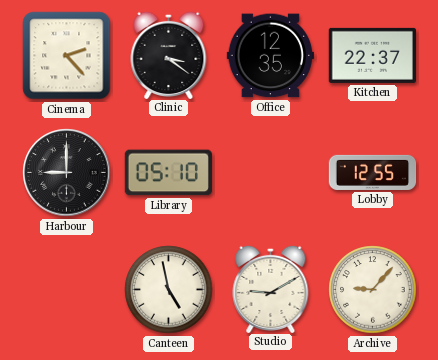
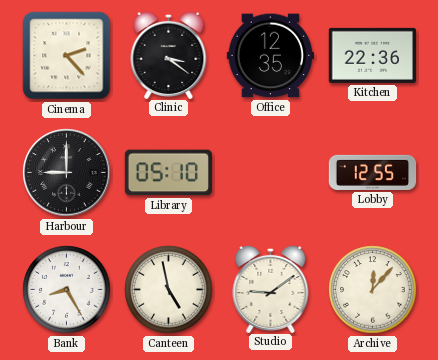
Kitchen: 22:37 -> 22:36 (372, 55)
Bank: none -> 8:25 (67, 290)
Studio: 9:10 -> 9:09 (271, 288)
Archive: 9:07 -> 12:07 (373, 290)
